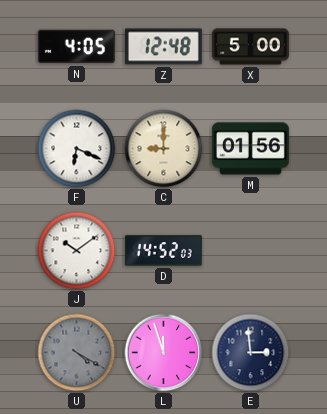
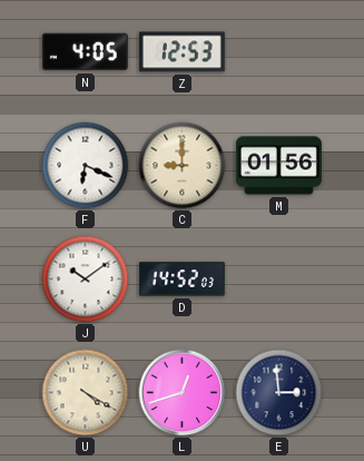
Z: 12:48 -> 12:53 (181, 52)
X: 5:00 -> none (250, 47)
U dial: grey -> cream (86, 393)
L: 11:57 -> 12:42 (183, 393)
